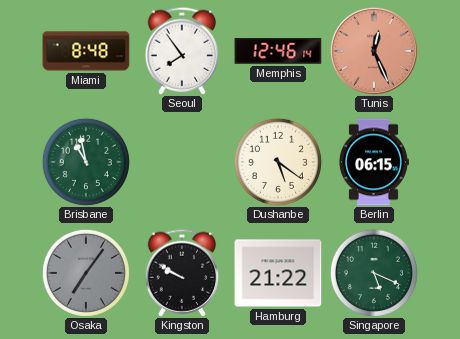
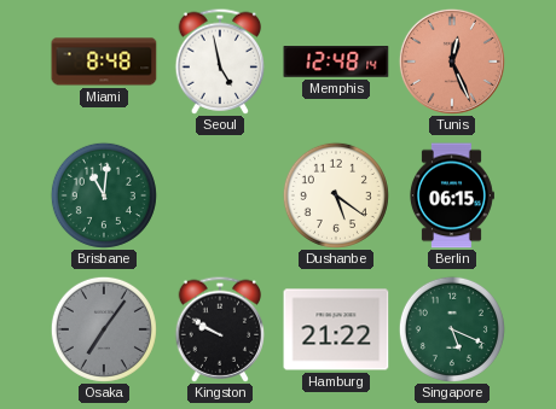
Seoul: 7:54 -> 4:58 (220, 62)
Memphis: 12:46 -> 12:48 (336, 62)
Brisbane: 10:58 -> 11:01 (104, 195)
